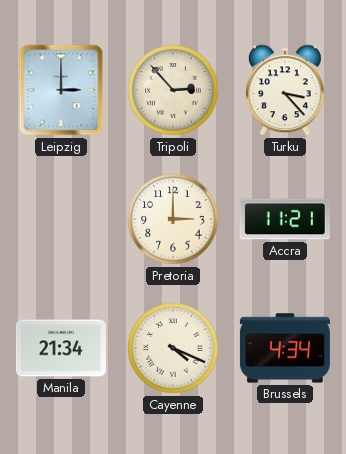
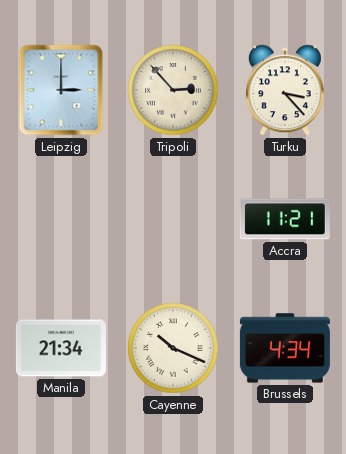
Pretoria: 3:00 -> none (173, 219)
Cayenne: 4:19 -> 10:19 (173, 348)
